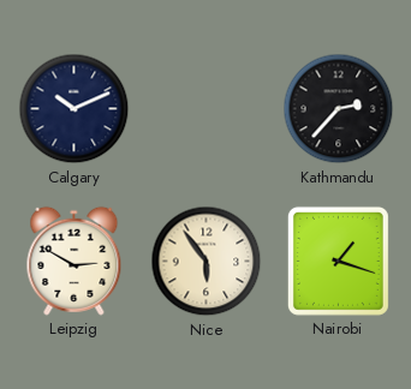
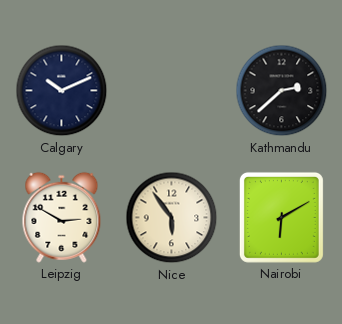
Kathmandu: 2:37 -> 2:38 (282, 91)
Nairobi: 1:18 -> 6:10 (281, 217)
